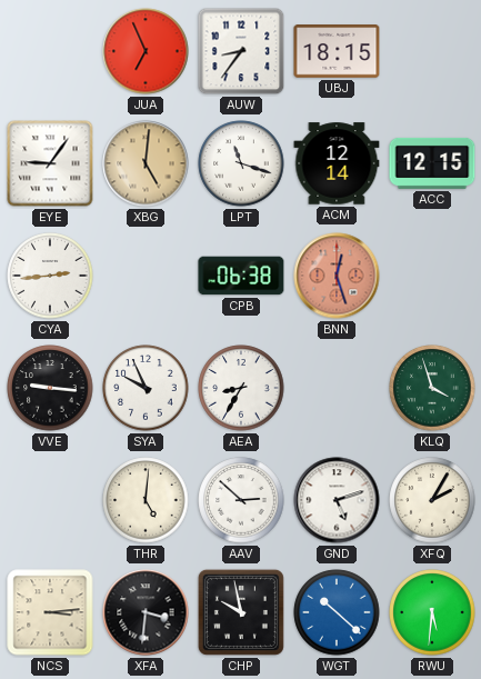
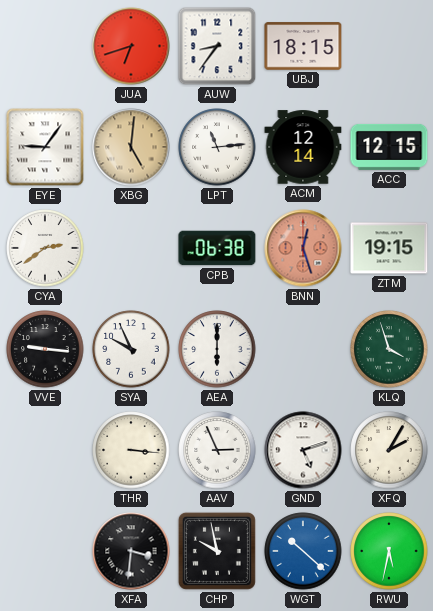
JUA: 6:56 -> 6:42 (131, 46)
LPT: 11:18 -> 11:14 (217, 147)
CYA: 2:44 -> 2:39 (45, 248)
ZTM: none -> 19:15 (389, 248)
AEA: 8:35 -> 6:00 (217, 349)
THR: 5:01 -> 3:16 (131, 450)
AAV: 2:52 -> 2:56 (217, 450)
NCS: 3:14 -> none (50, 612)
RWU: 5:31 -> 5:32 (389, 551)
